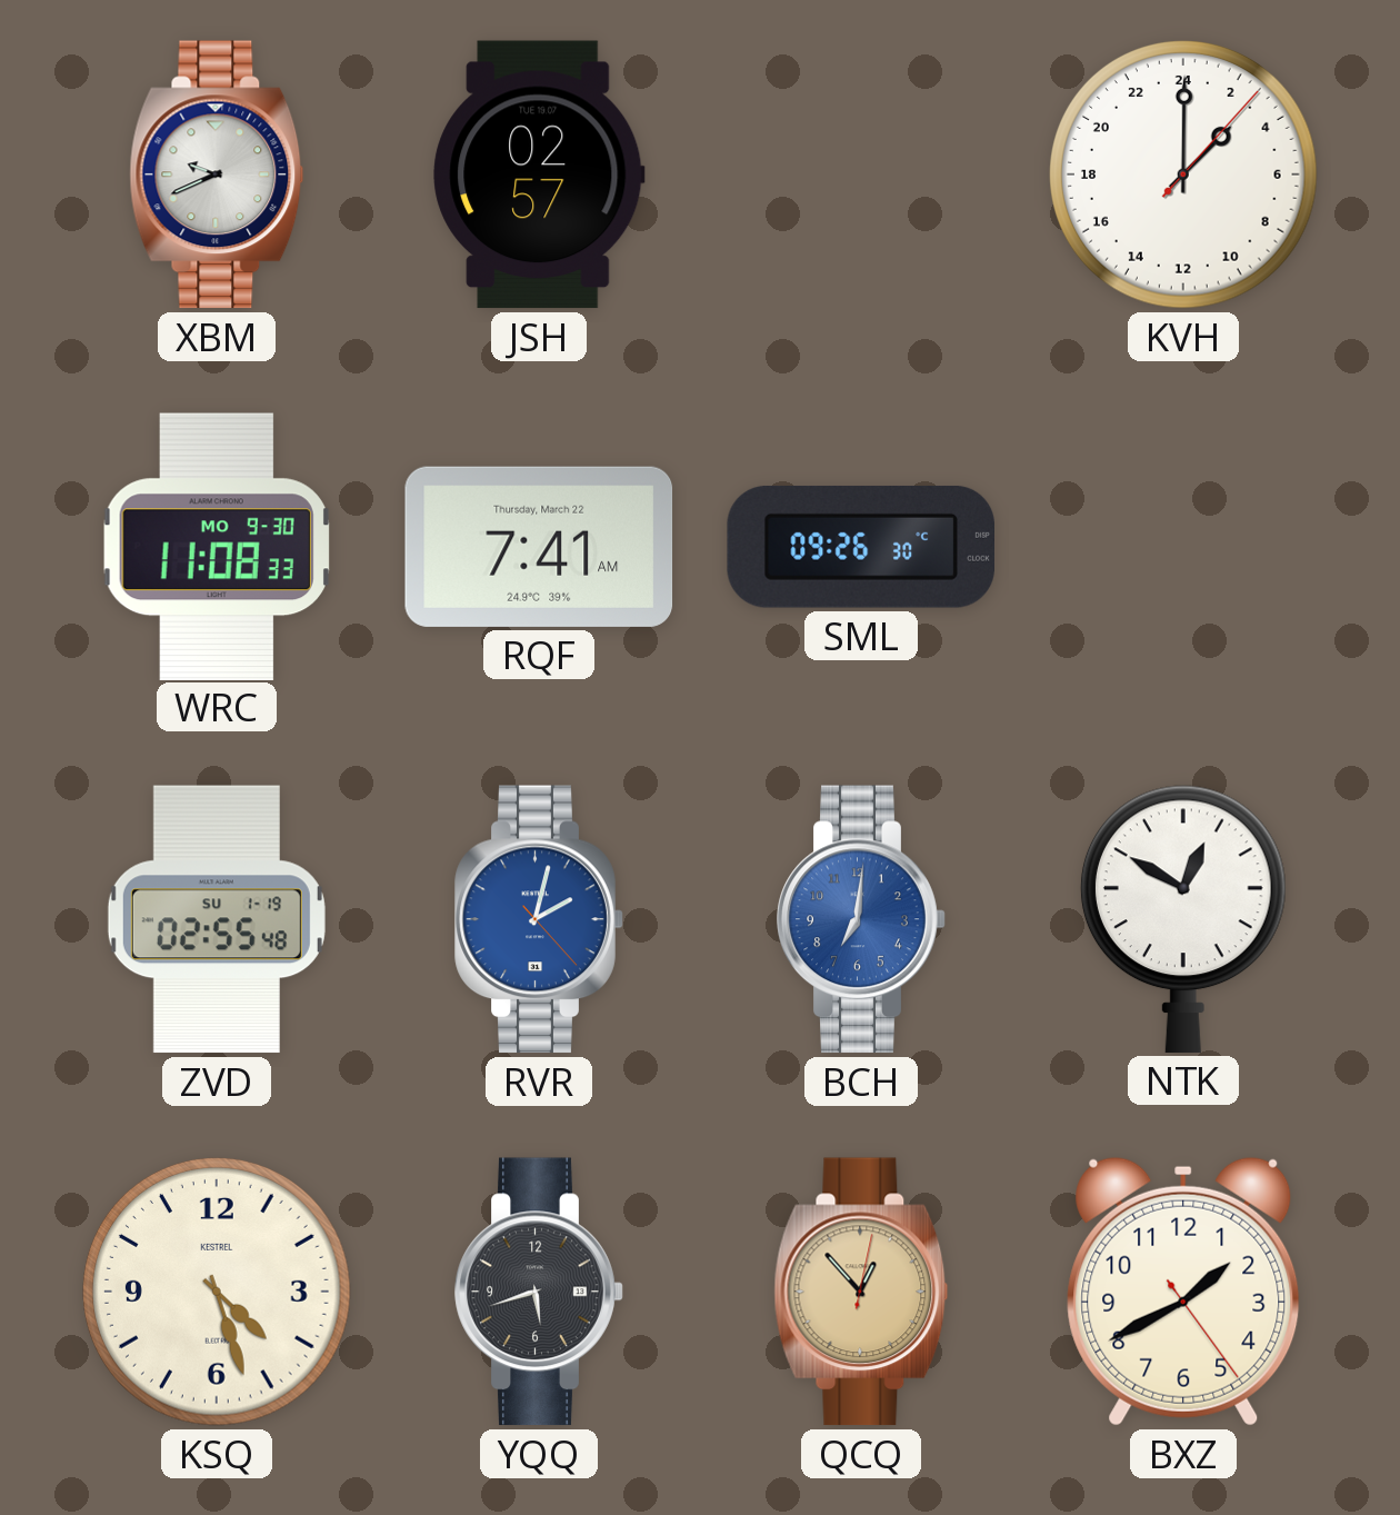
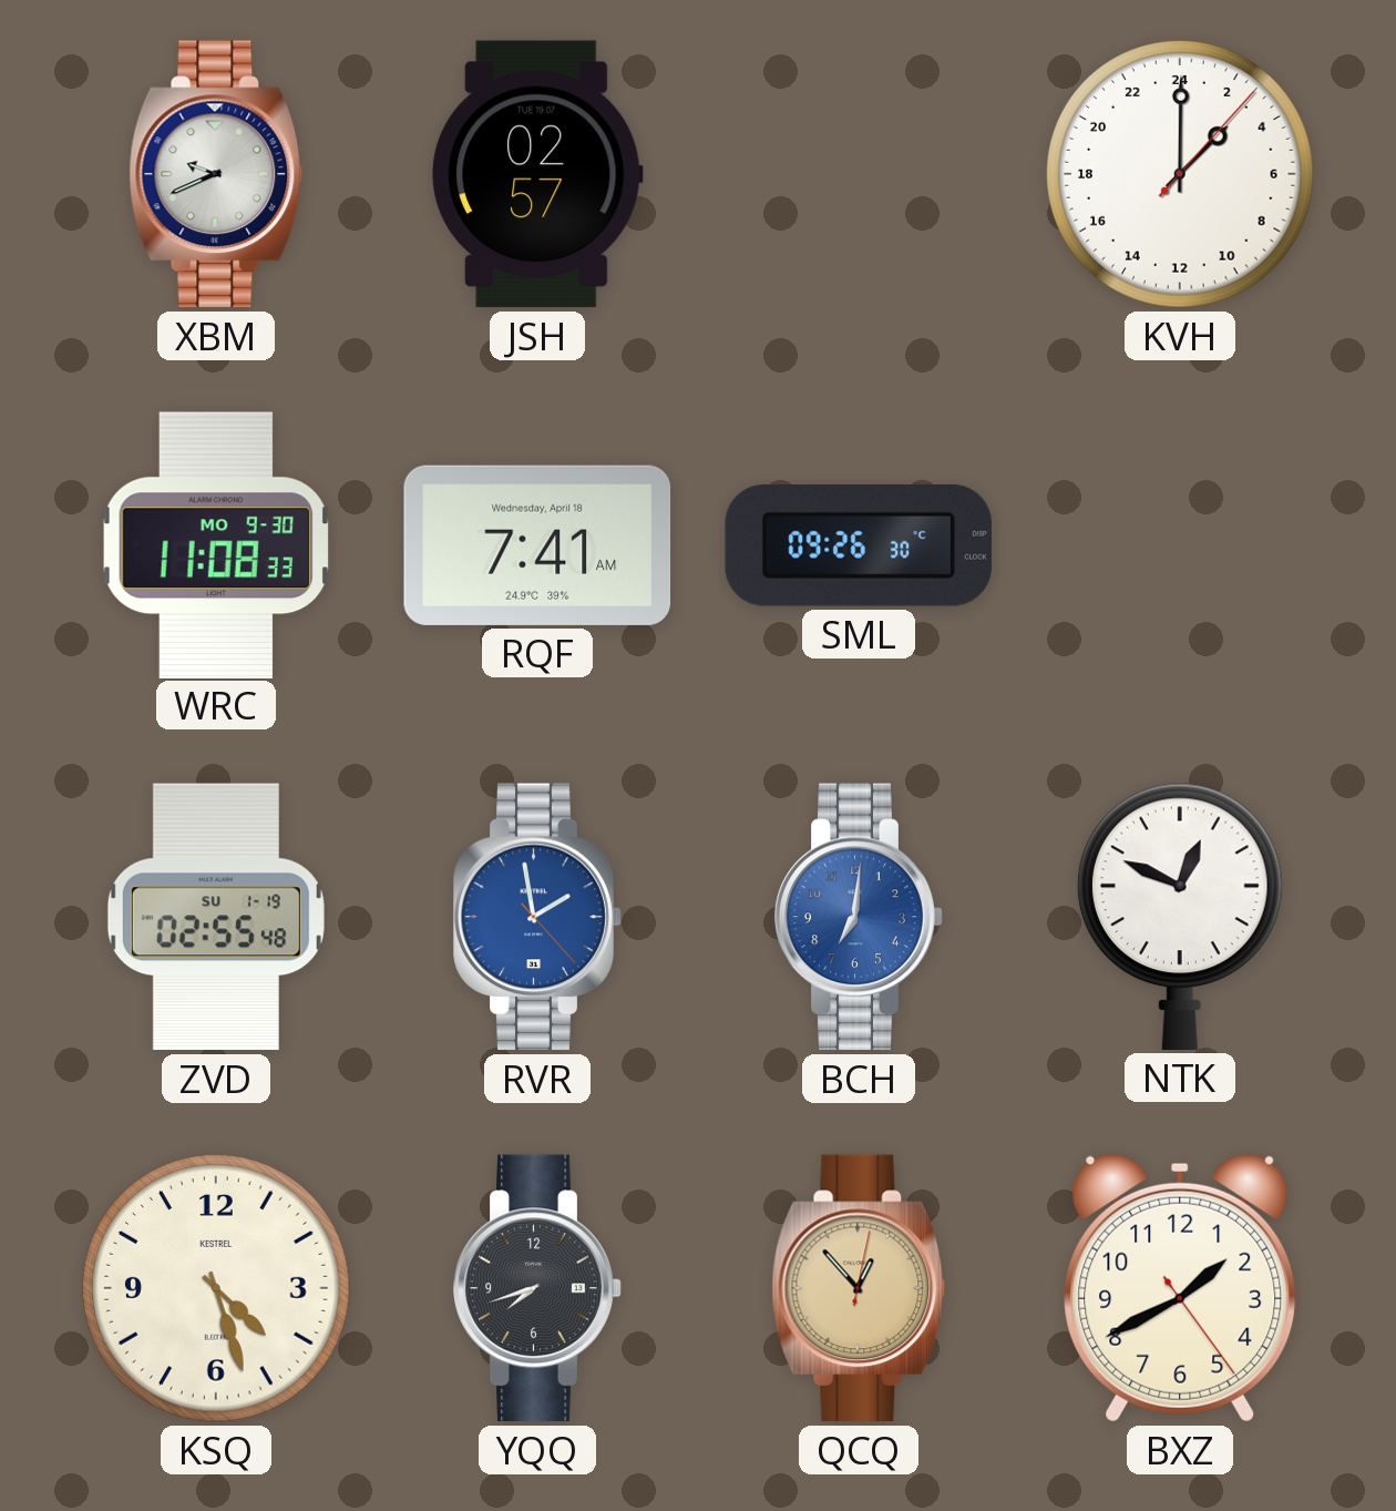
RQF date: Thursday, March 22 -> Wednesday, April 18 (537, 545)
RVR: 2:02 -> 1:58 (537, 917)
NTK: 12:50 -> 12:49 (1180, 917)
YQQ: 5:42 -> 7:42 (537, 1288)
